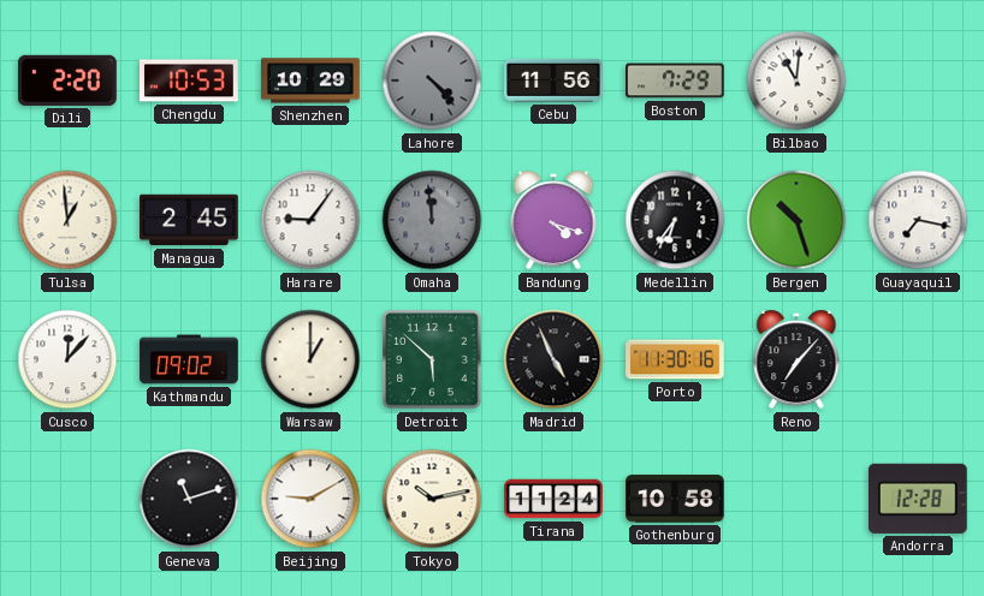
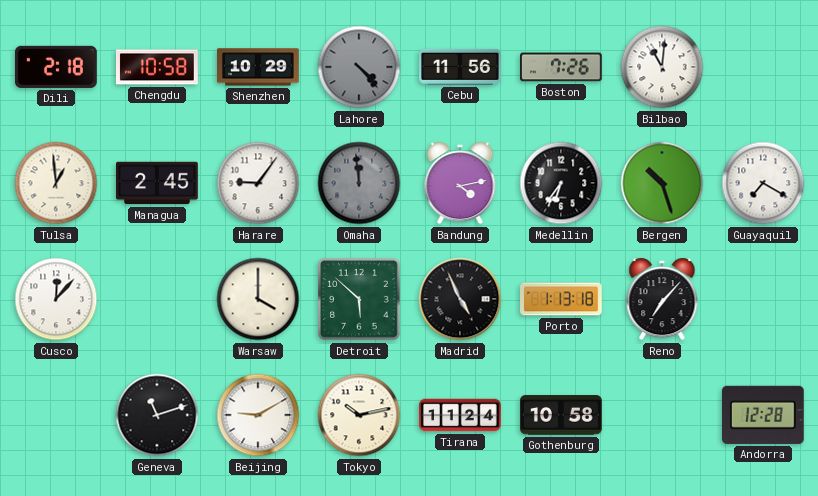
Dili: 2:20 -> 2:18 (56, 67)
Chengdu: 10:53 -> 10:58 (158, 67)
Boston: 7:29 -> 7:26 (562, 67)
Bandung: 4:18 -> 4:13 (460, 183)
Guayaquil: 7:17 -> 7:20 (763, 183)
Kathmandu: 09:02 -> none (189, 359)
Warsaw: 1:00 -> 4:00 (258, 299)
Porto: 11:30 -> 1:13 (561, 299)
